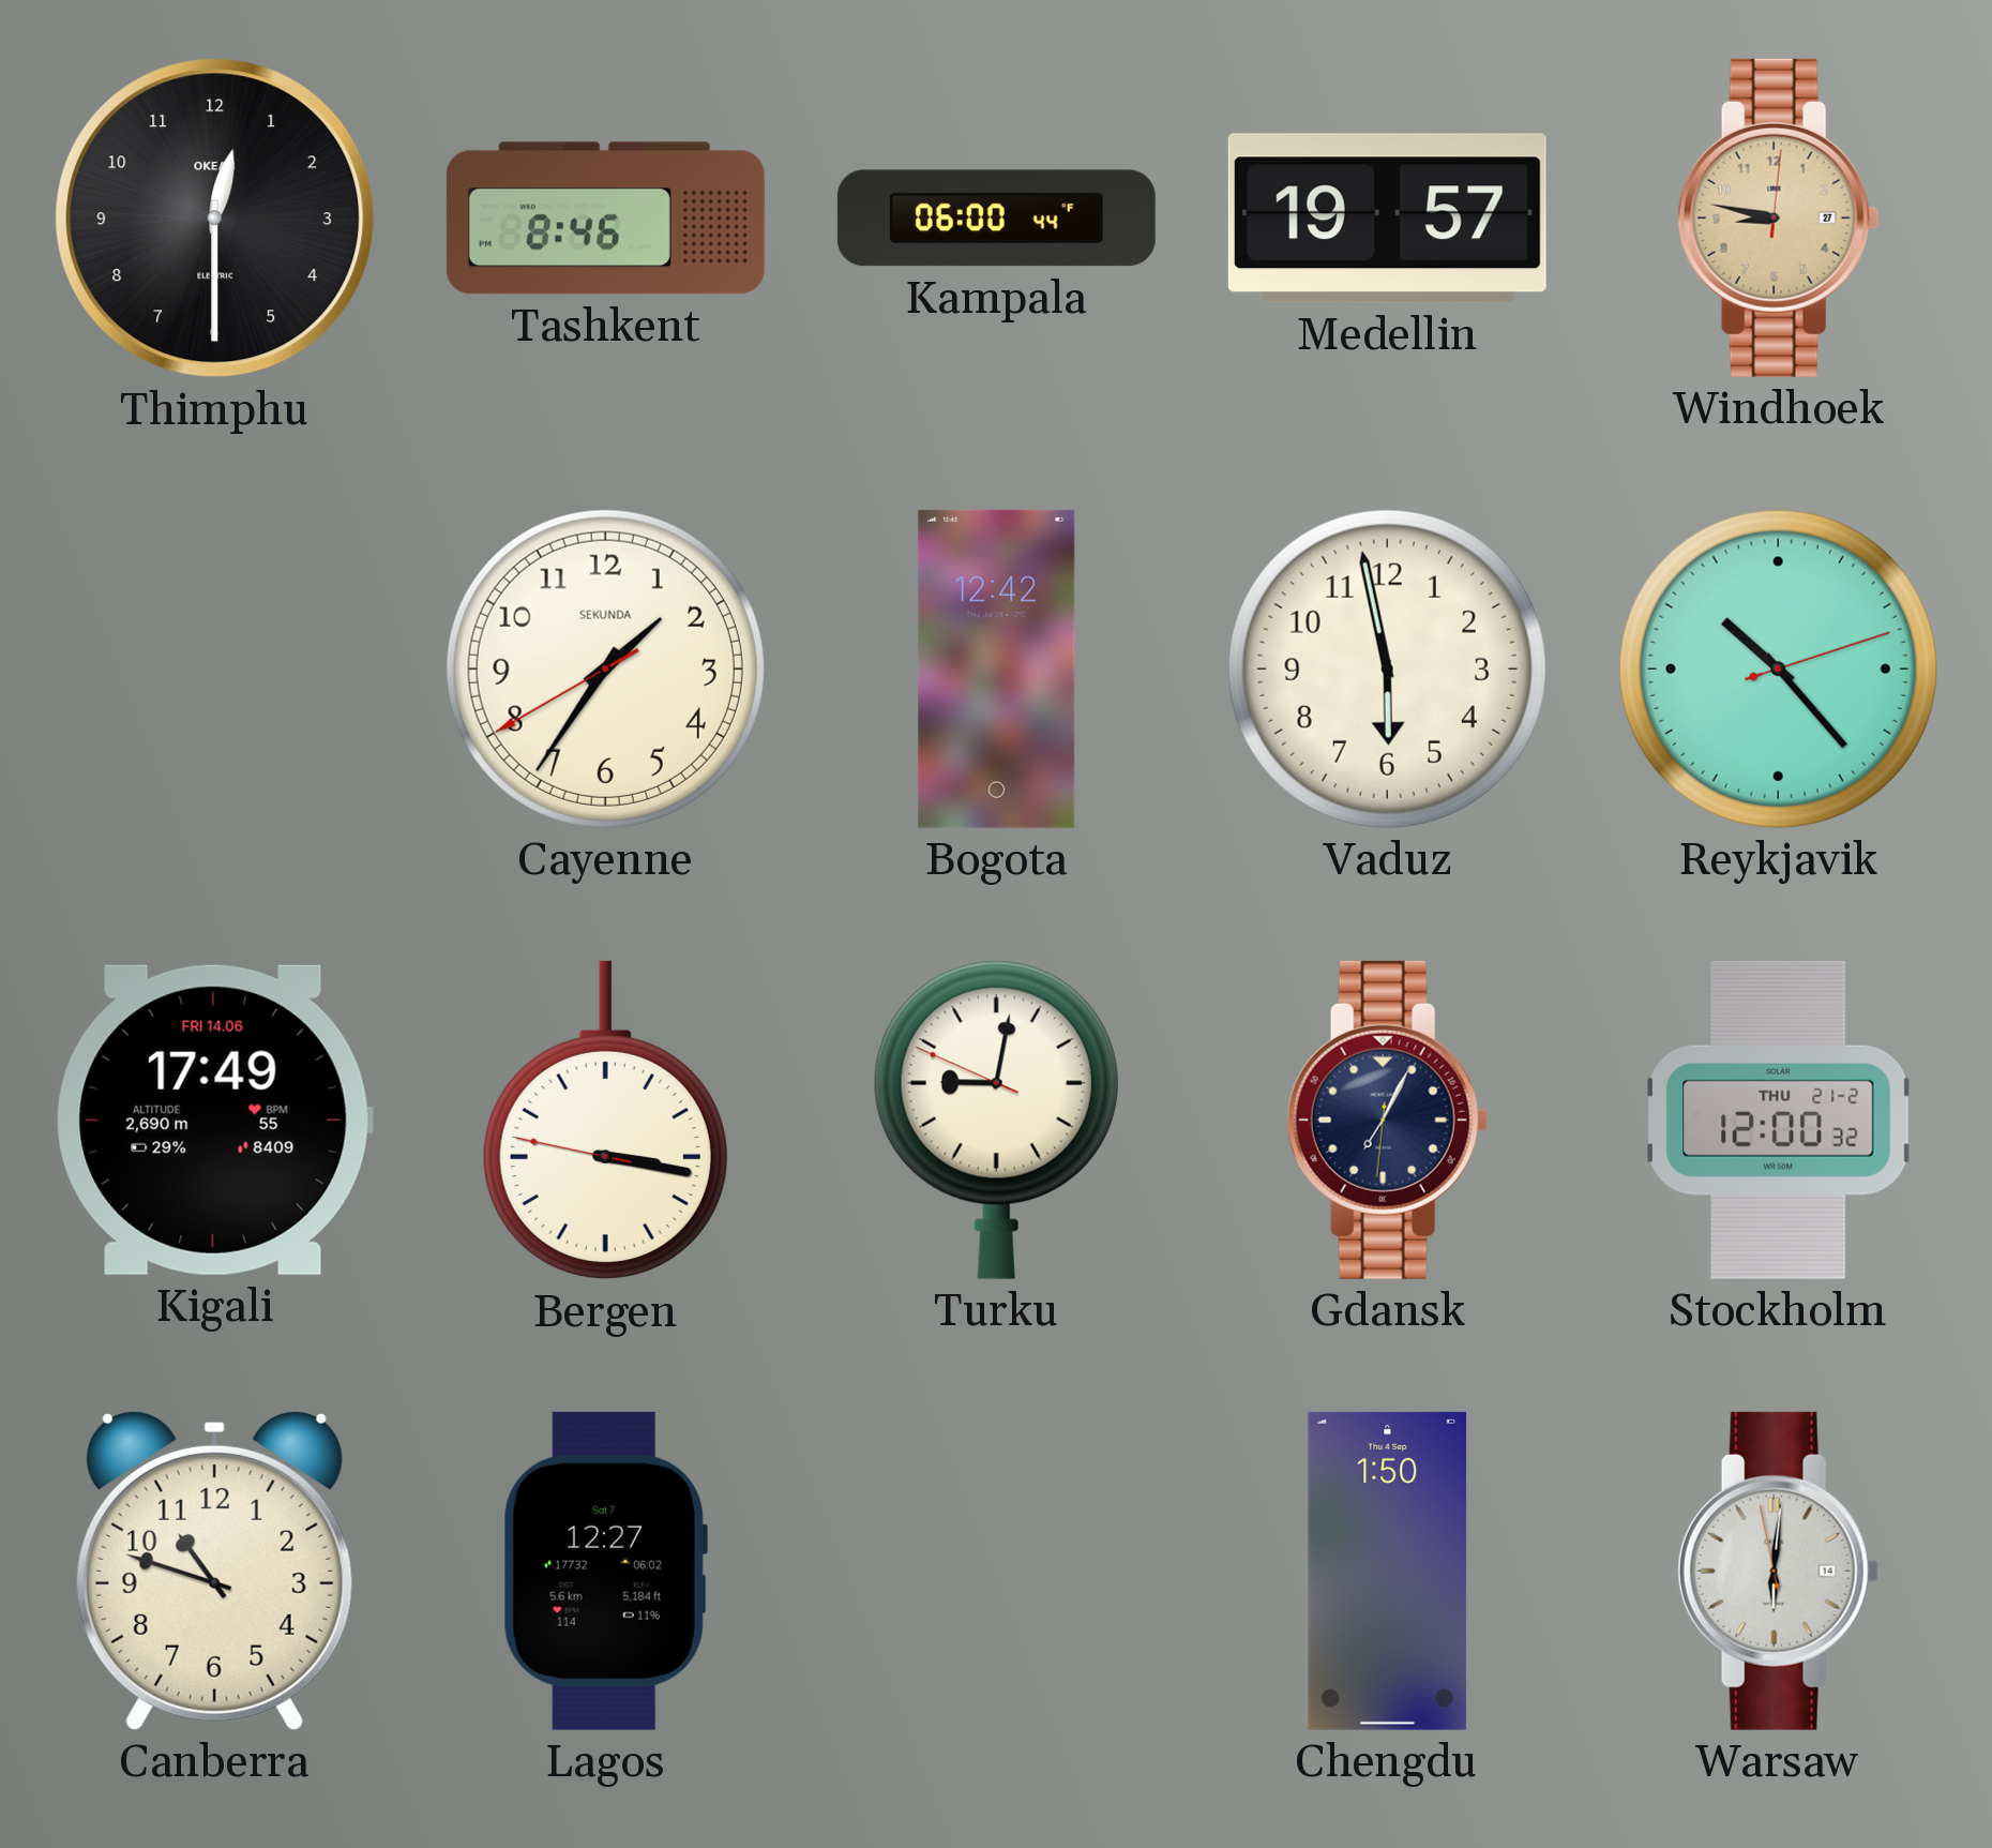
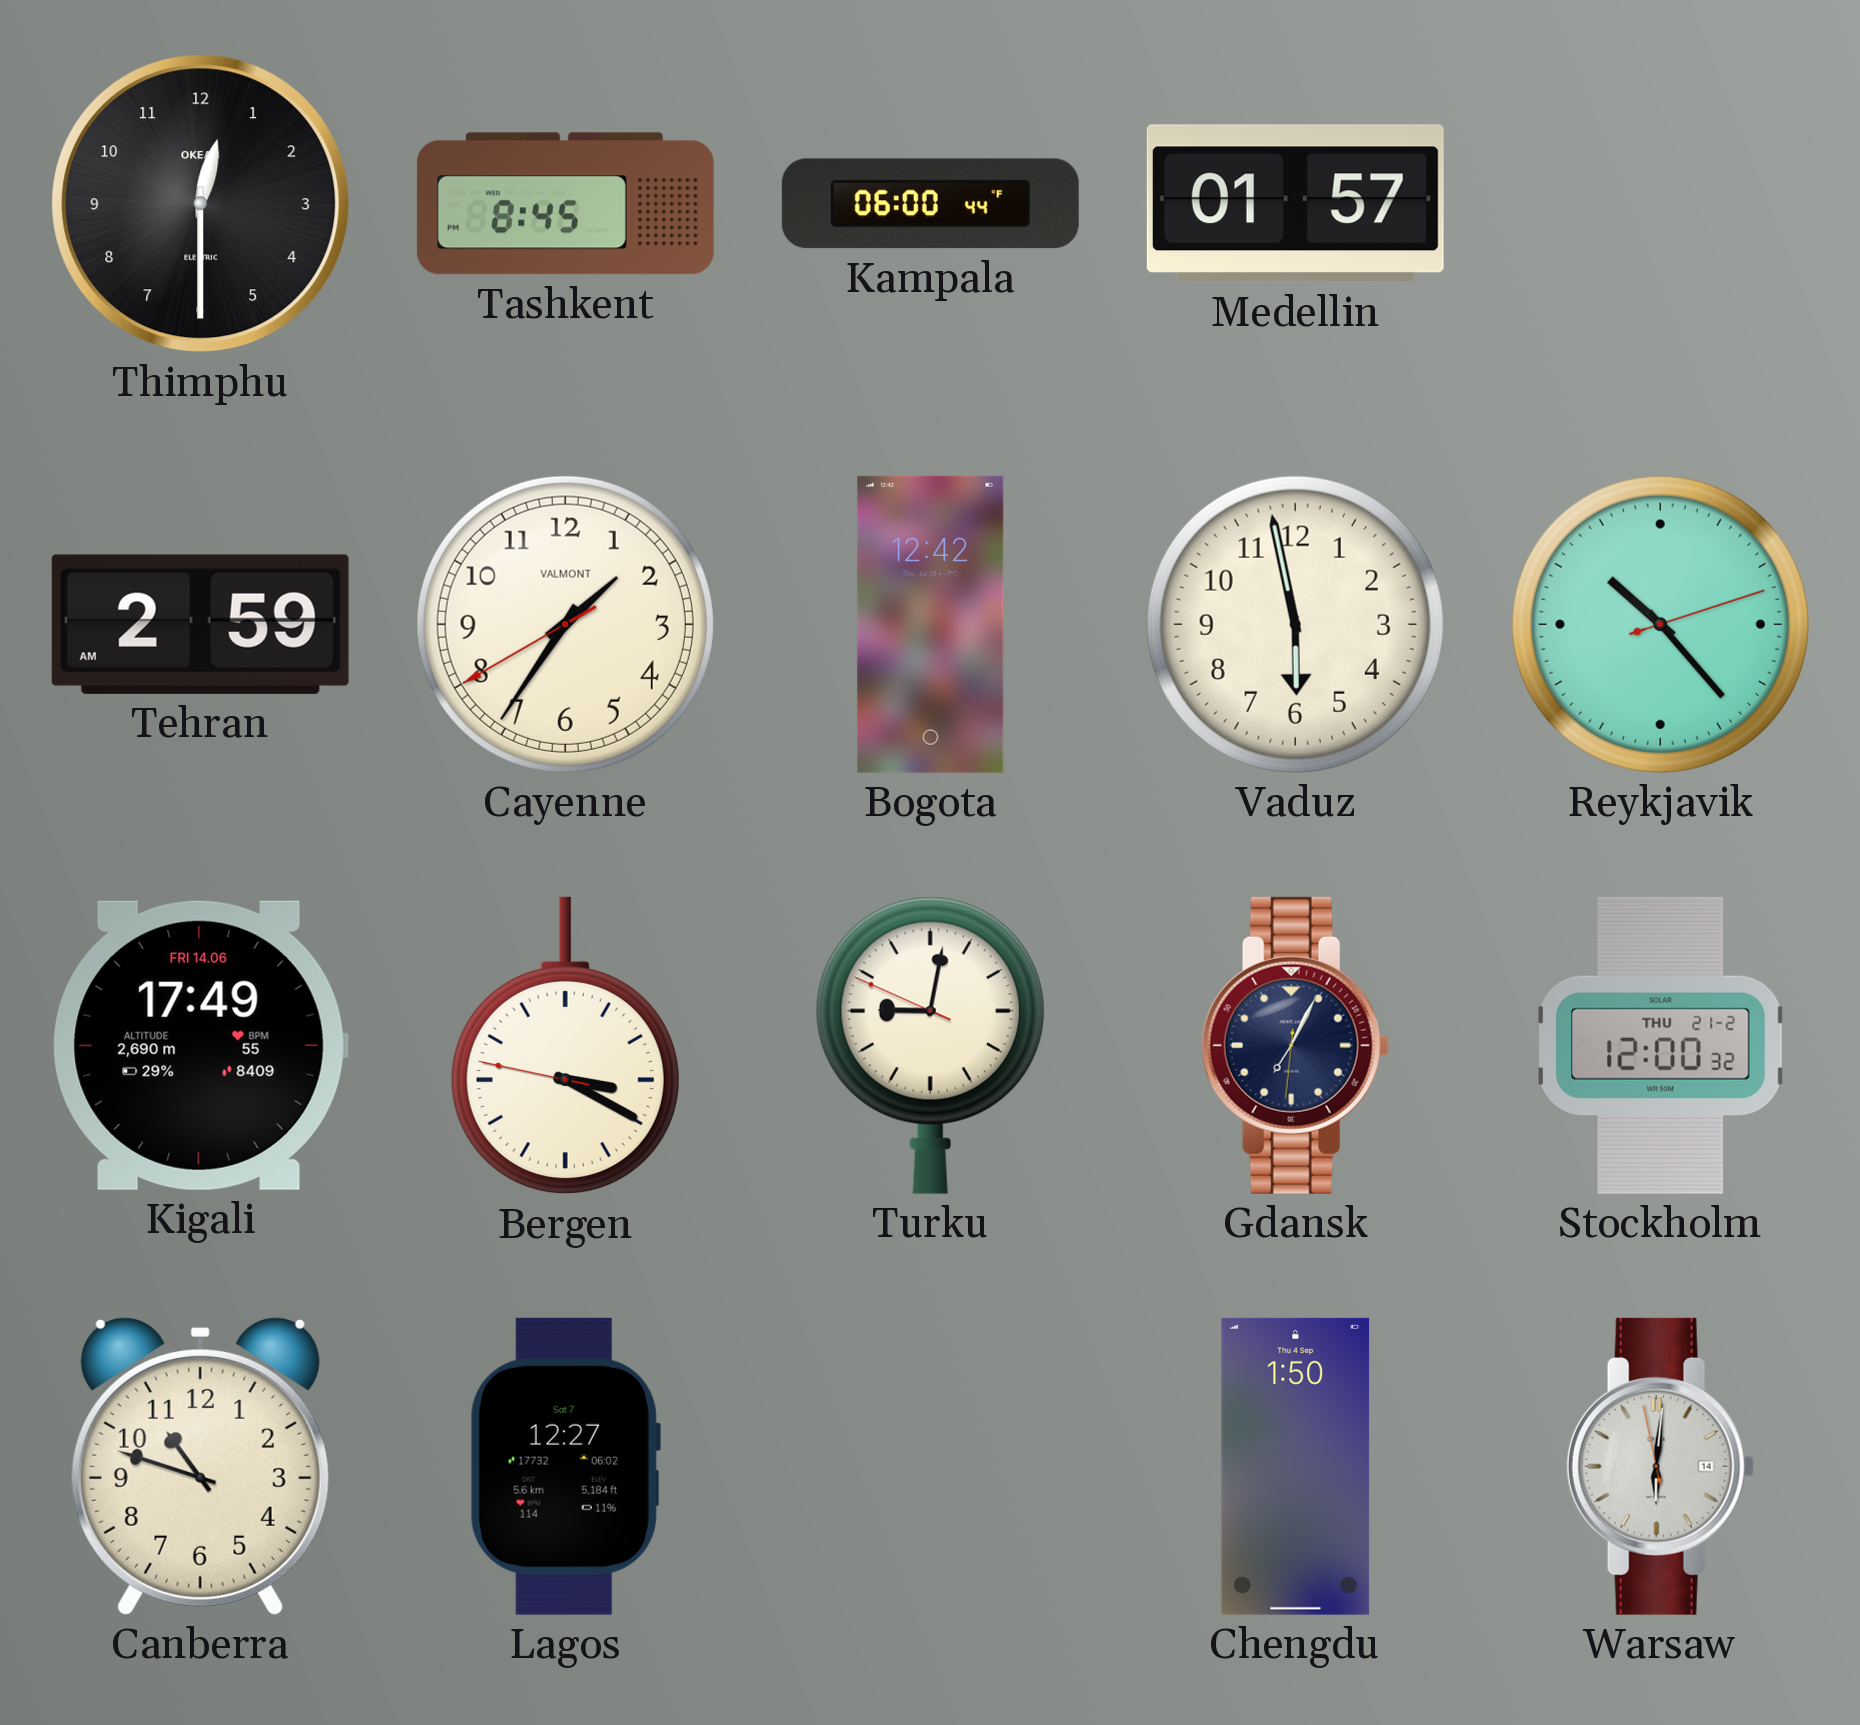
Tashkent: 8:46 -> 8:45 (565, 204)
Medellin: 19:57 -> 01:57 (1295, 204)
Windhoek: 8:47 -> none (1778, 217)
Tehran: none -> 2:59 (200, 624)
Cayenne brand: SEKUNDA -> VALMONT (565, 624)
Bergen: 3:16 -> 3:19 (565, 1046)
